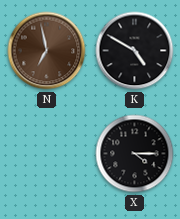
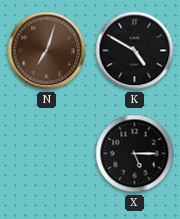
N: 6:58 -> 7:03 (47, 51)
X: 4:15 -> 5:15 (135, 154)
